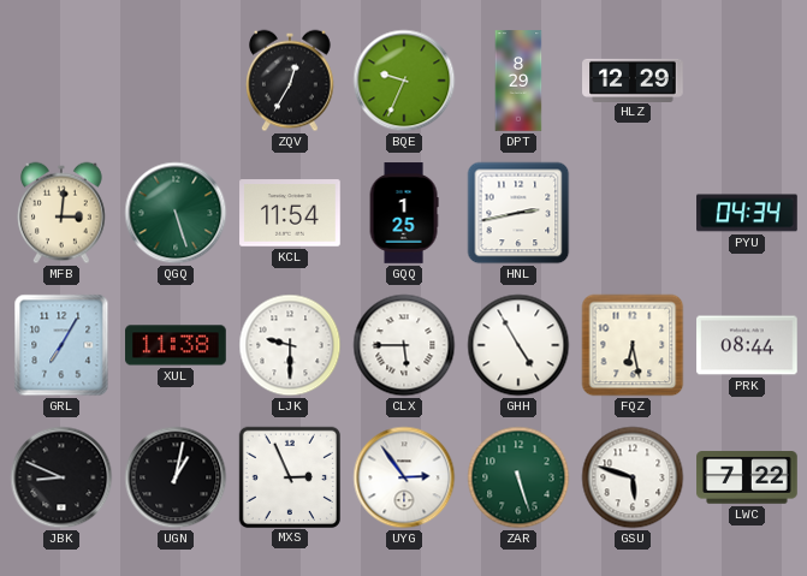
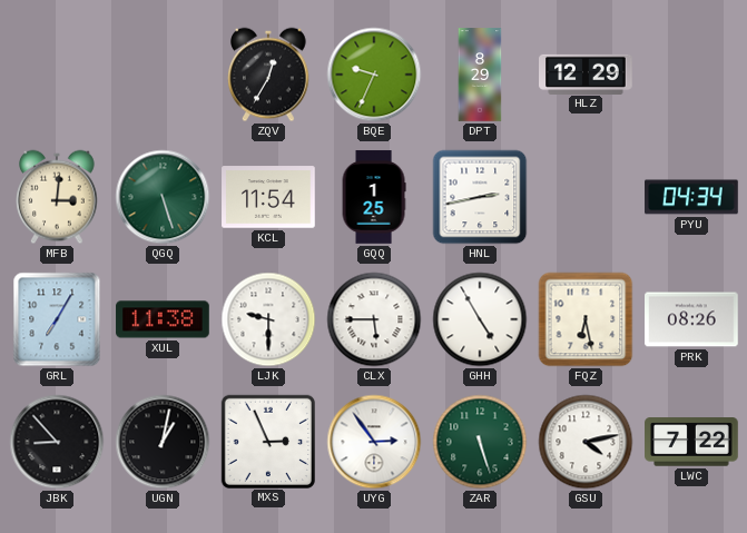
PRK: 08:44 -> 08:26 (691, 319)
JBK: 8:49 -> 8:53 (57, 442)
GSU: 5:48 -> 4:13 (586, 442)
